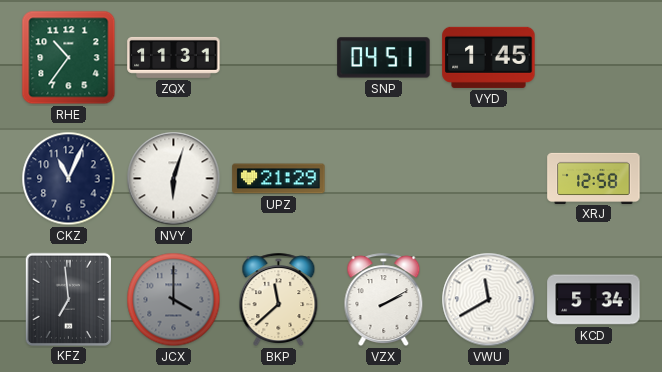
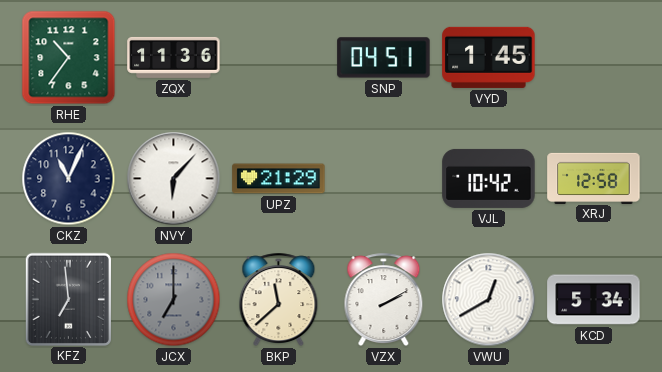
ZQX: 11:31 -> 11:36 (174, 57)
NVY: 6:03 -> 6:07 (174, 179)
VJL: none -> 10:42 (489, 178)
JCX: 4:00 -> 7:00 (174, 300)
VWU: 11:40 -> 12:40 (489, 300)
